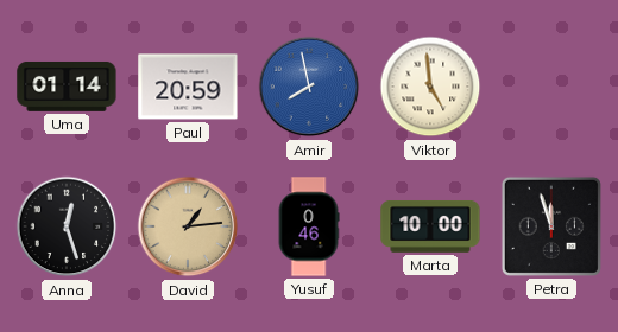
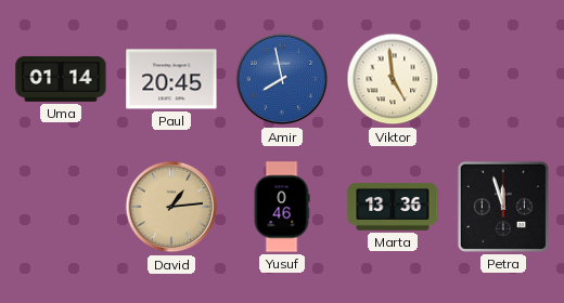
Paul: 20:59 -> 20:45 (171, 79)
Anna: 12:27 -> none (67, 226)
Marta: 10:00 -> 13:36 (393, 207)
